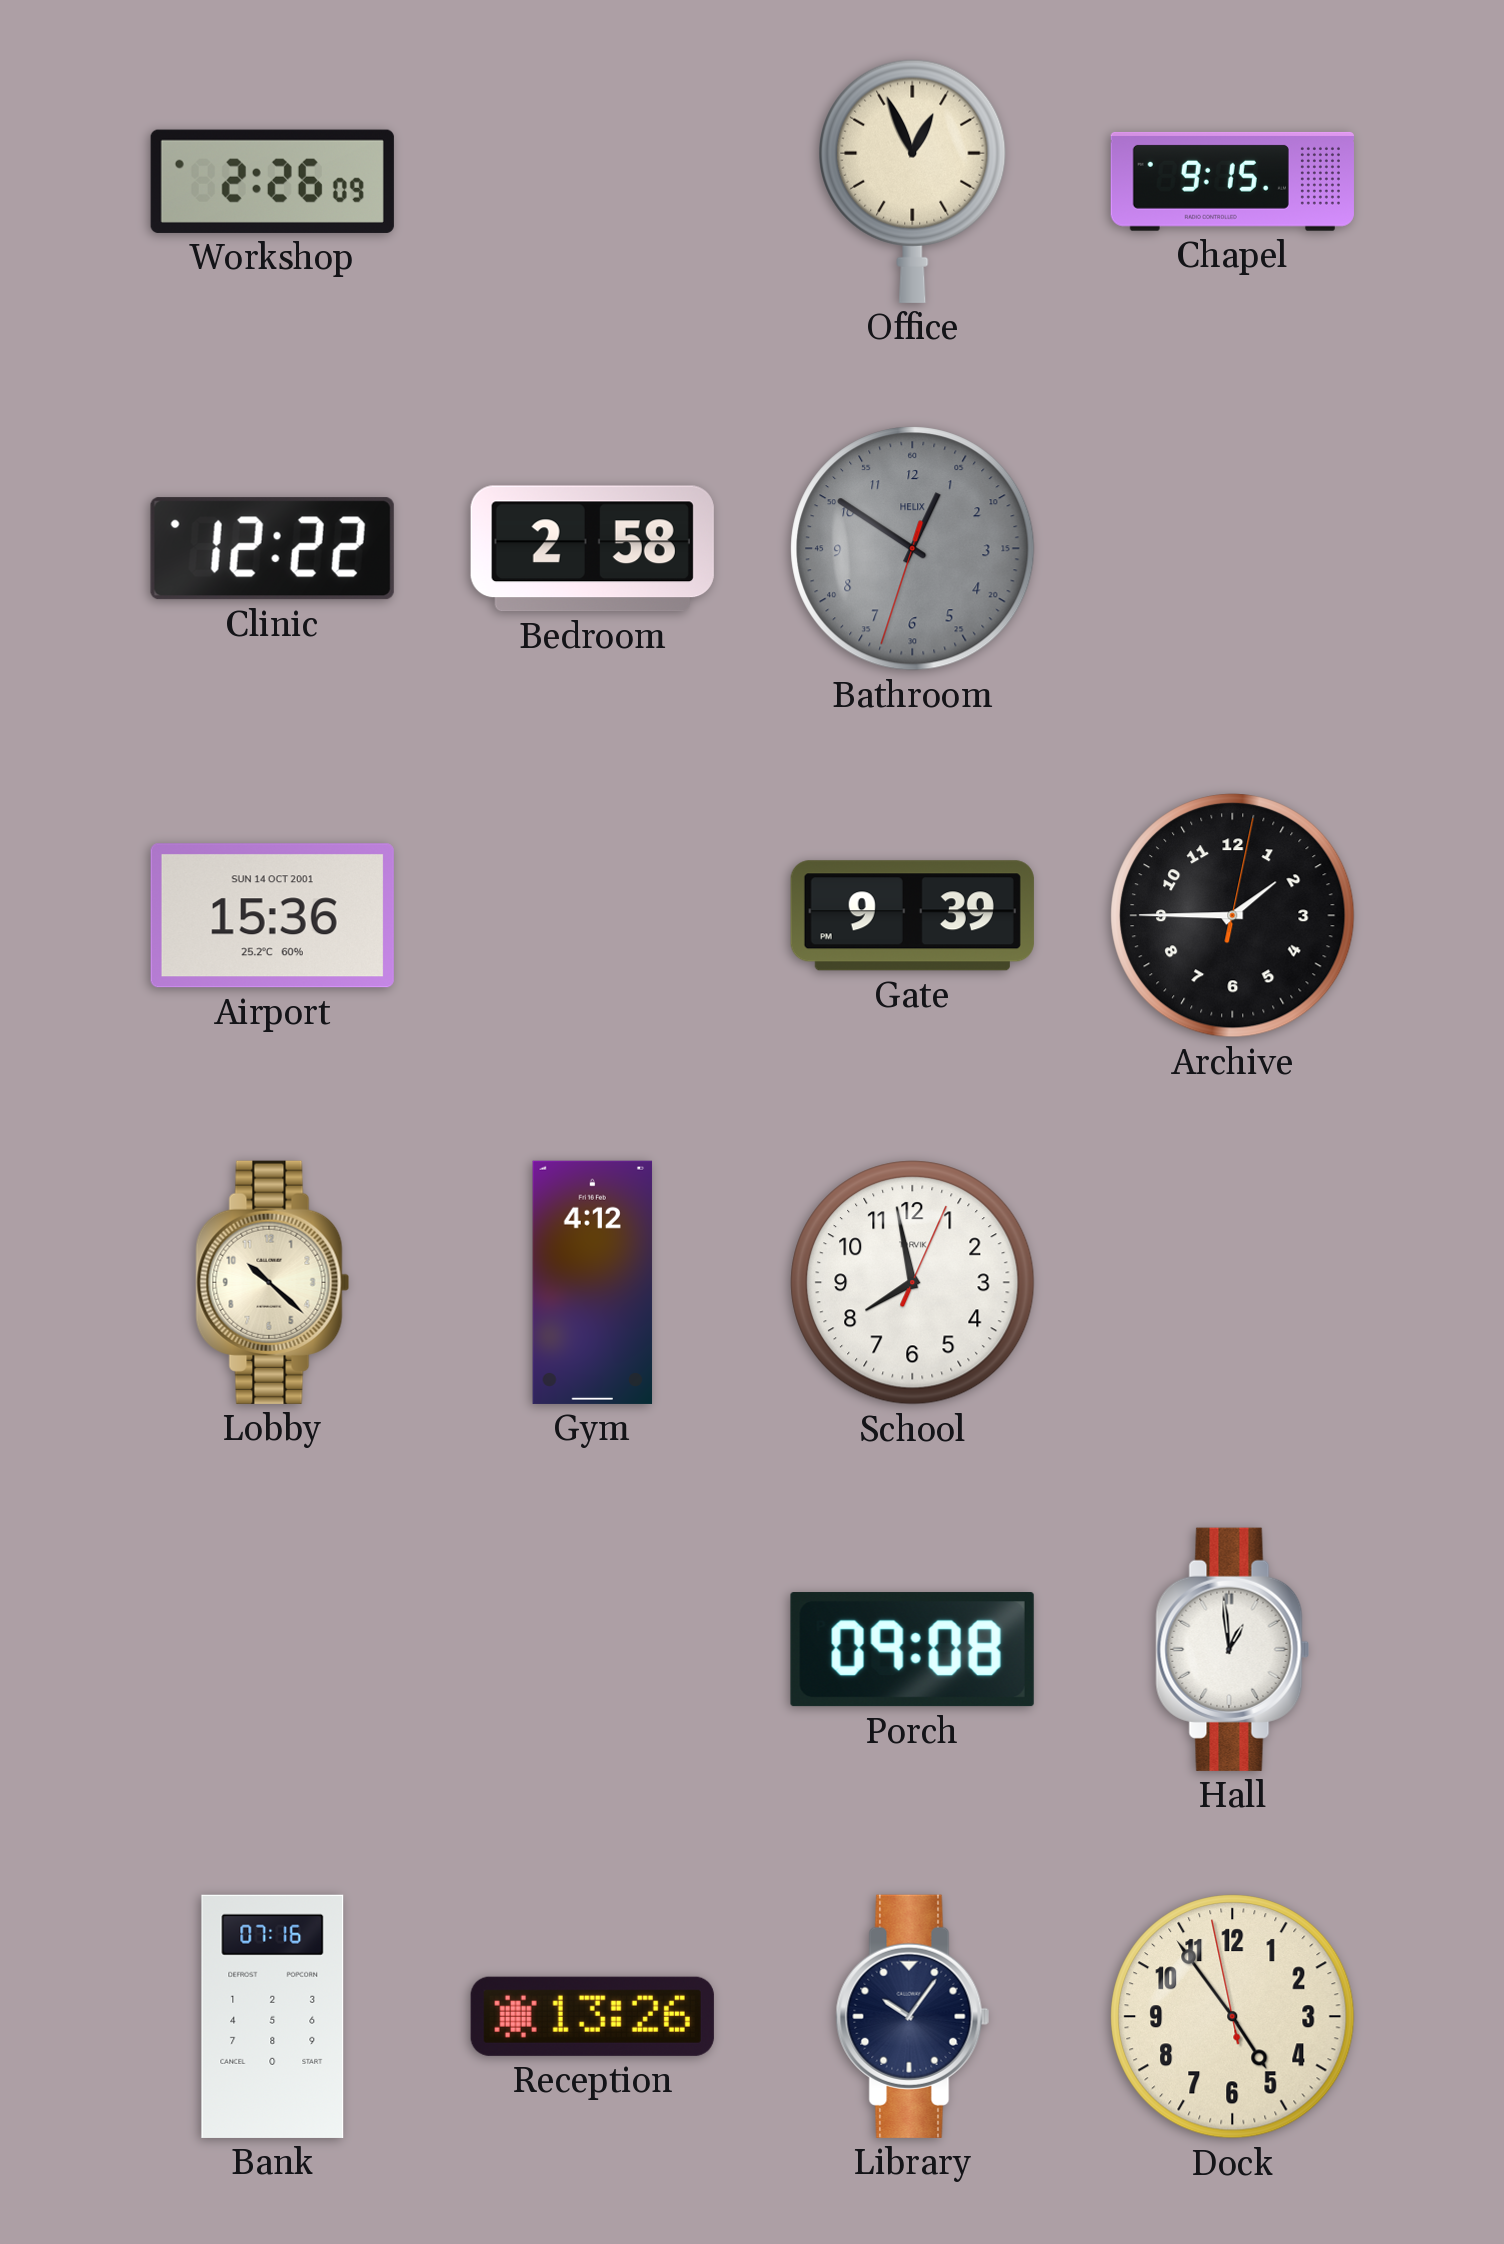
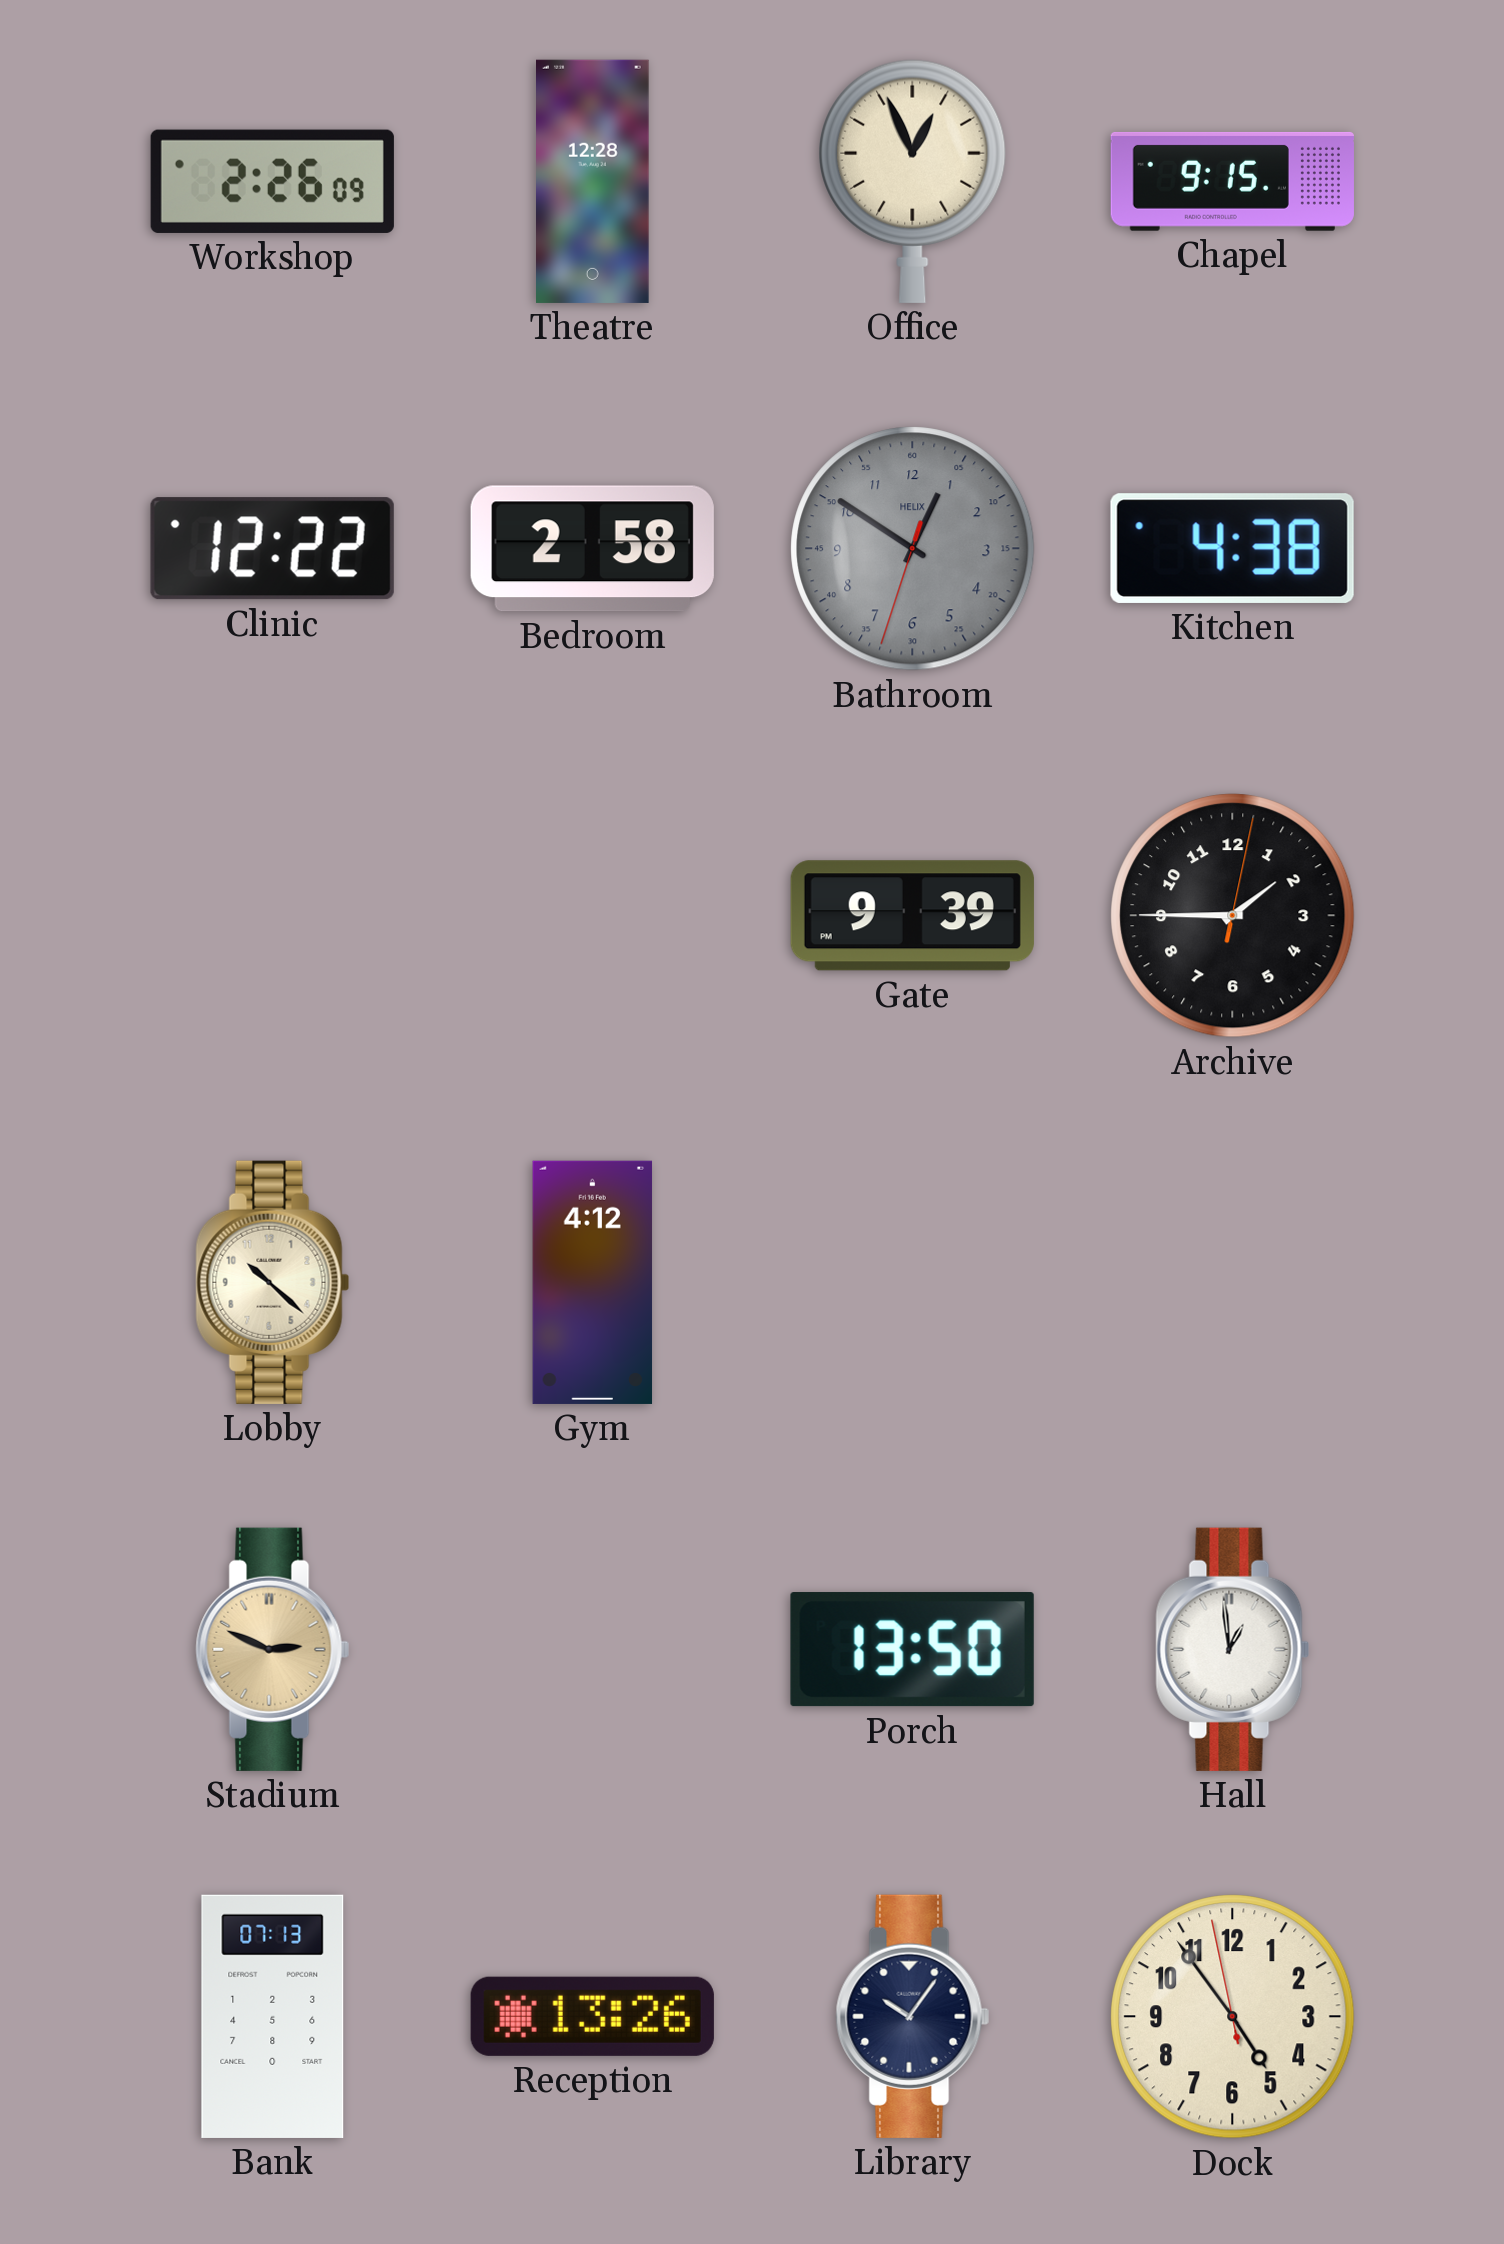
Theatre: none -> 12:28 (593, 181)
Kitchen: none -> 4:38 (1232, 548)
Airport: 15:36 -> none (272, 916)
School: 7:58 -> none (913, 1283)
Stadium: none -> 2:49 (273, 1649)
Porch: 09:08 -> 13:50 (912, 1650)
Bank: 07:16 -> 07:13 (273, 2016)
